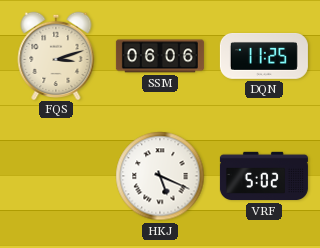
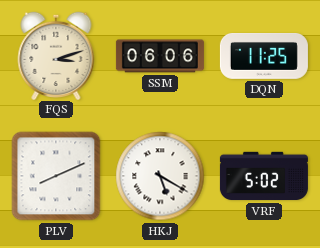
PLV: none -> 8:11 (56, 176)
HKJ: 5:19 -> 5:20 (160, 176)
